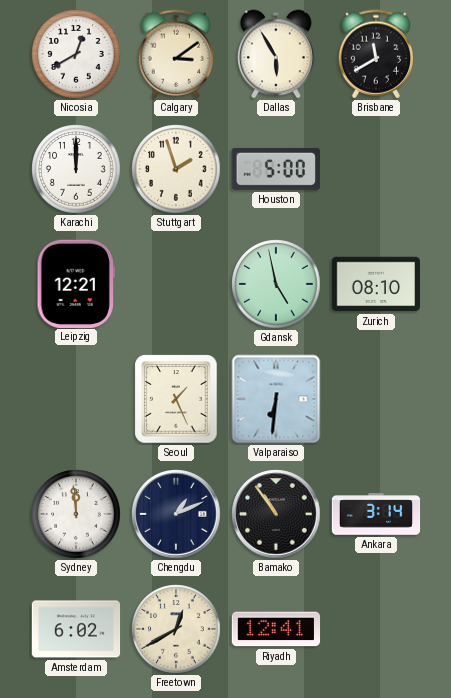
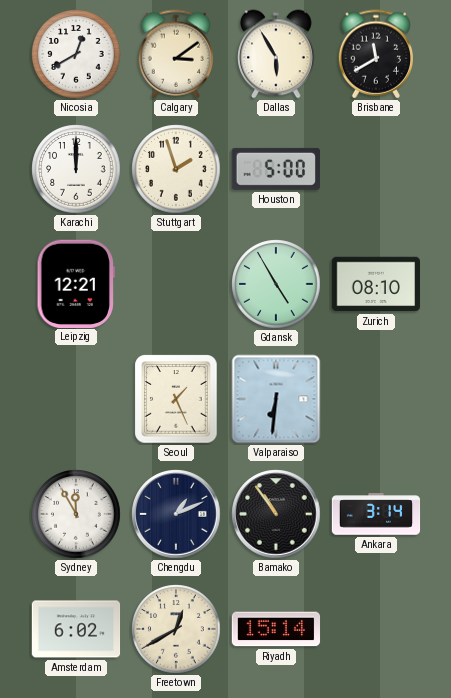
Gdansk: 4:58 -> 4:55 (276, 284)
Sydney: 11:59 -> 11:55 (76, 514)
Riyadh: 12:41 -> 15:14 (276, 629)
